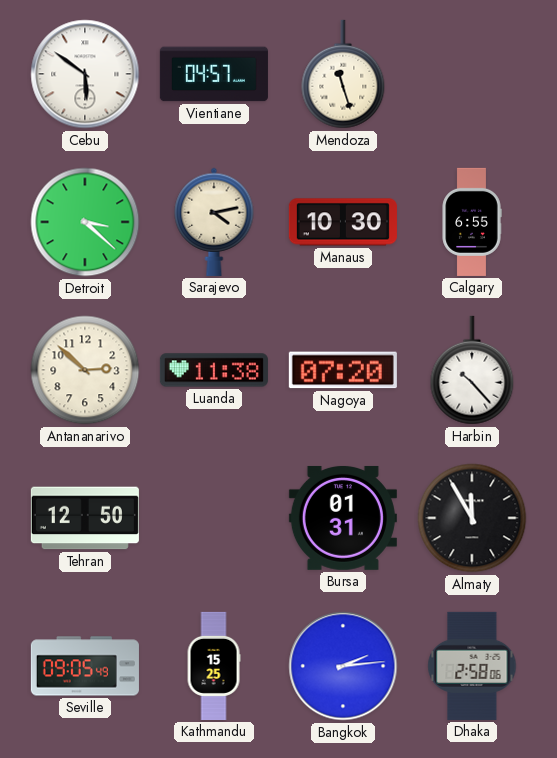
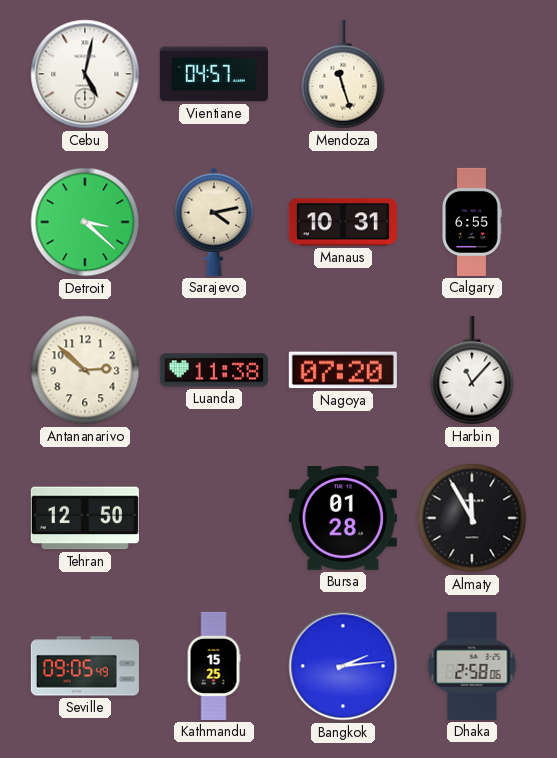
Cebu: 5:51 -> 5:02 (85, 74)
Manaus: 10:30 -> 10:31 (343, 222)
Harbin: 10:23 -> 11:07 (472, 370)
Bursa: 01:31 -> 01:28 (343, 518)
